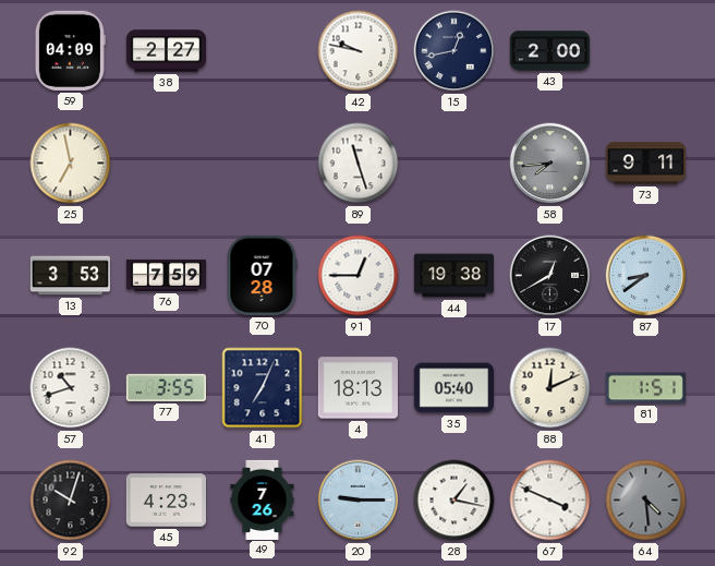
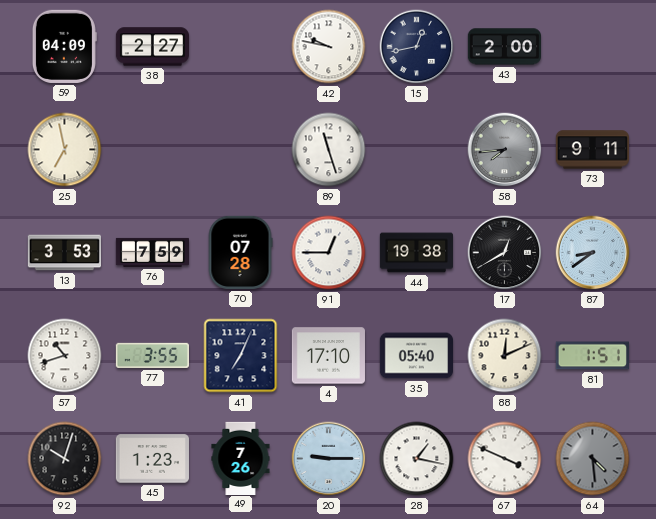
4: 18:13 -> 17:10 (328, 356)
45: 4:23 -> 1:23 (152, 459)
